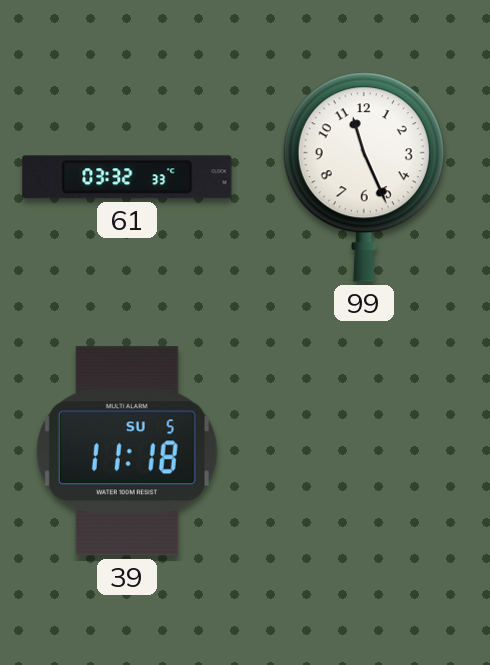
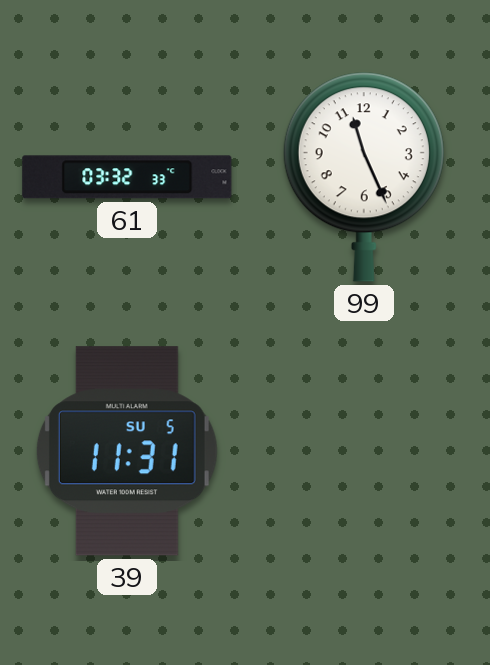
39: 11:18 -> 11:31 (127, 451)
